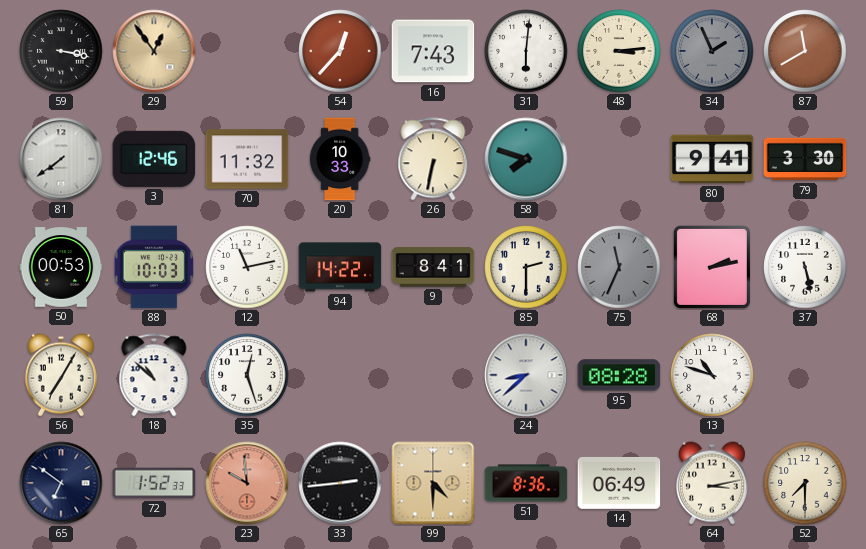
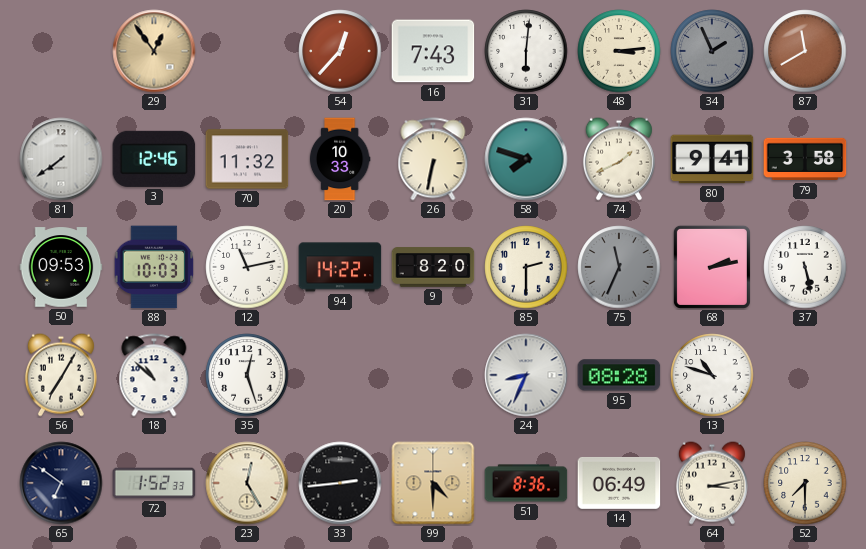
59: 3:17 -> none (61, 51)
74: none -> 1:41 (619, 159)
79: 3:30 -> 3:58 (805, 159)
50: 00:53 -> 09:53 (61, 267)
9: 8:41 -> 8:20 (433, 267)
24: 8:38 -> 8:34 (526, 375)
23: 9:59 -> 12:25 (247, 483)
23 dial: salmon -> cream (247, 483)
